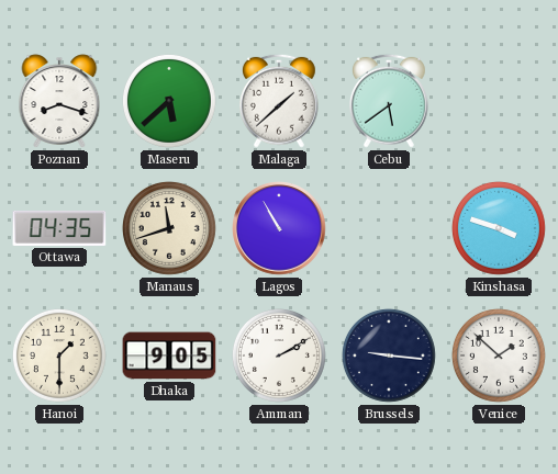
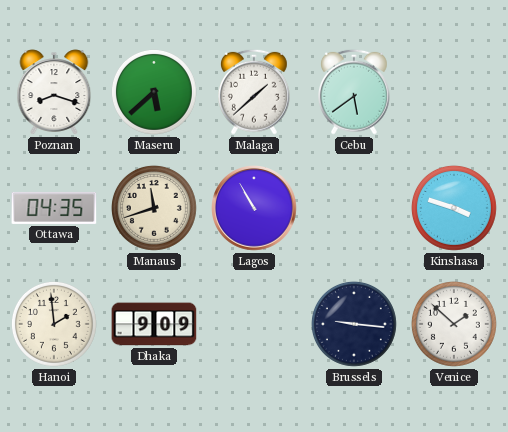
Hanoi: 1:30 -> 1:59 (54, 324)
Dhaka: 9:05 -> 9:09 (154, 324)
Amman: 2:10 -> none (279, 356)
